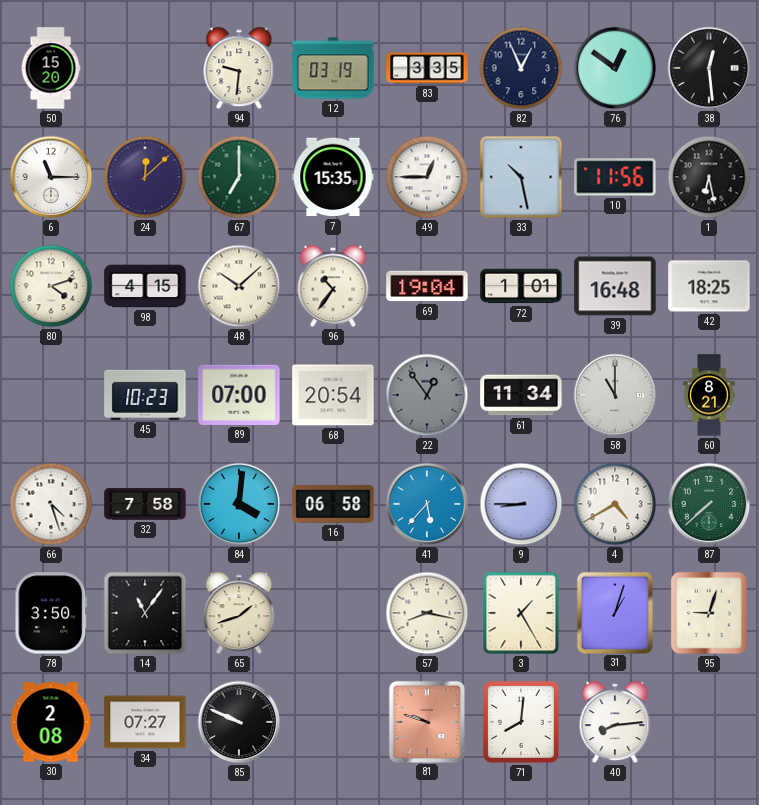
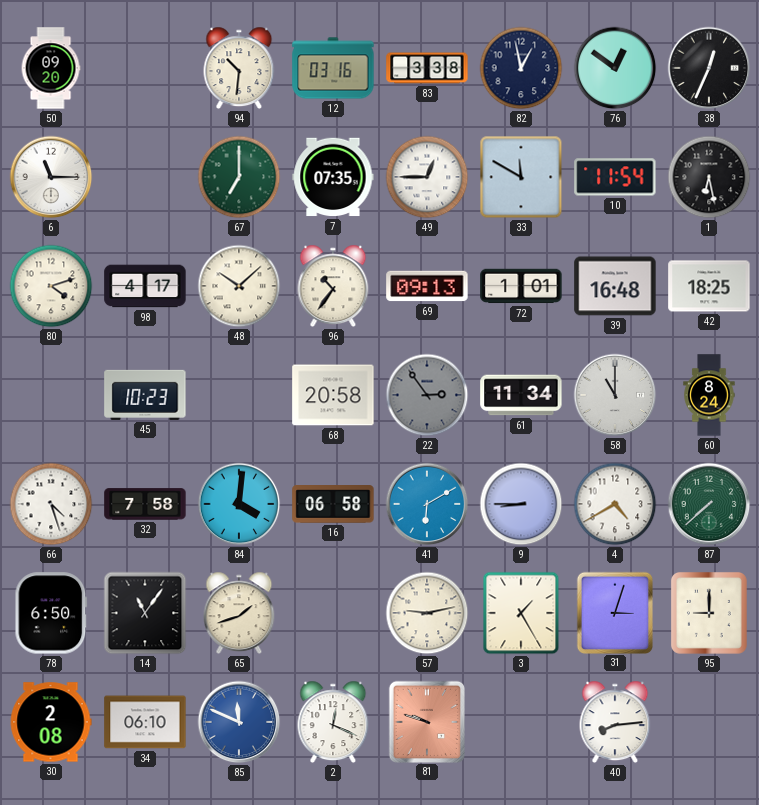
50: 15:20 -> 09:20 (51, 68)
94: 9:31 -> 10:31 (239, 68)
12: 03:19 -> 03:16 (333, 68)
83: 3:35 -> 3:38 (427, 68)
82: 12:56 -> 12:58 (521, 68)
38: 12:29 -> 12:34 (709, 68)
24: 12:08 -> none (145, 177)
7: 15:35 -> 07:35 (333, 177)
33: 10:28 -> 11:50 (521, 177)
10: 11:56 -> 11:54 (615, 177)
98: 4:15 -> 4:17 (145, 286)
69: 19:04 -> 09:13 (427, 286)
89: 07:00 -> none (239, 395)
68: 20:54 -> 20:58 (333, 395)
22: 12:54 -> 2:54 (427, 395)
60: 8:21 -> 8:24 (709, 395)
41: 5:37 -> 6:10 (427, 504)
78: 3:50 -> 6:50 (51, 613)
57: 8:17 -> 9:13 (427, 613)
31: 1:03 -> 3:03 (614, 612)
95: 9:03 -> 9:00 (709, 613)
34: 07:27 -> 06:10 (145, 722)
85: 9:49 -> 11:49 (239, 722)
85 dial: black -> blue (239, 722)
2: none -> 12:19 (333, 722)
71: 8:01 -> none (521, 722)
